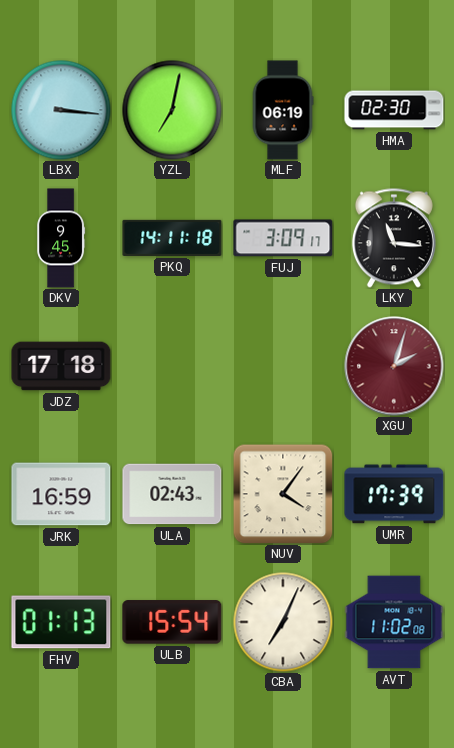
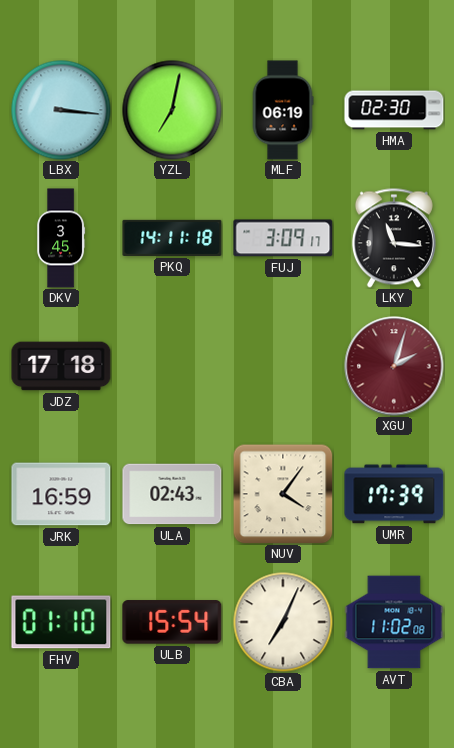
DKV: 9:45 -> 3:45 (61, 238)
FHV: 01:13 -> 01:10 (61, 622)
